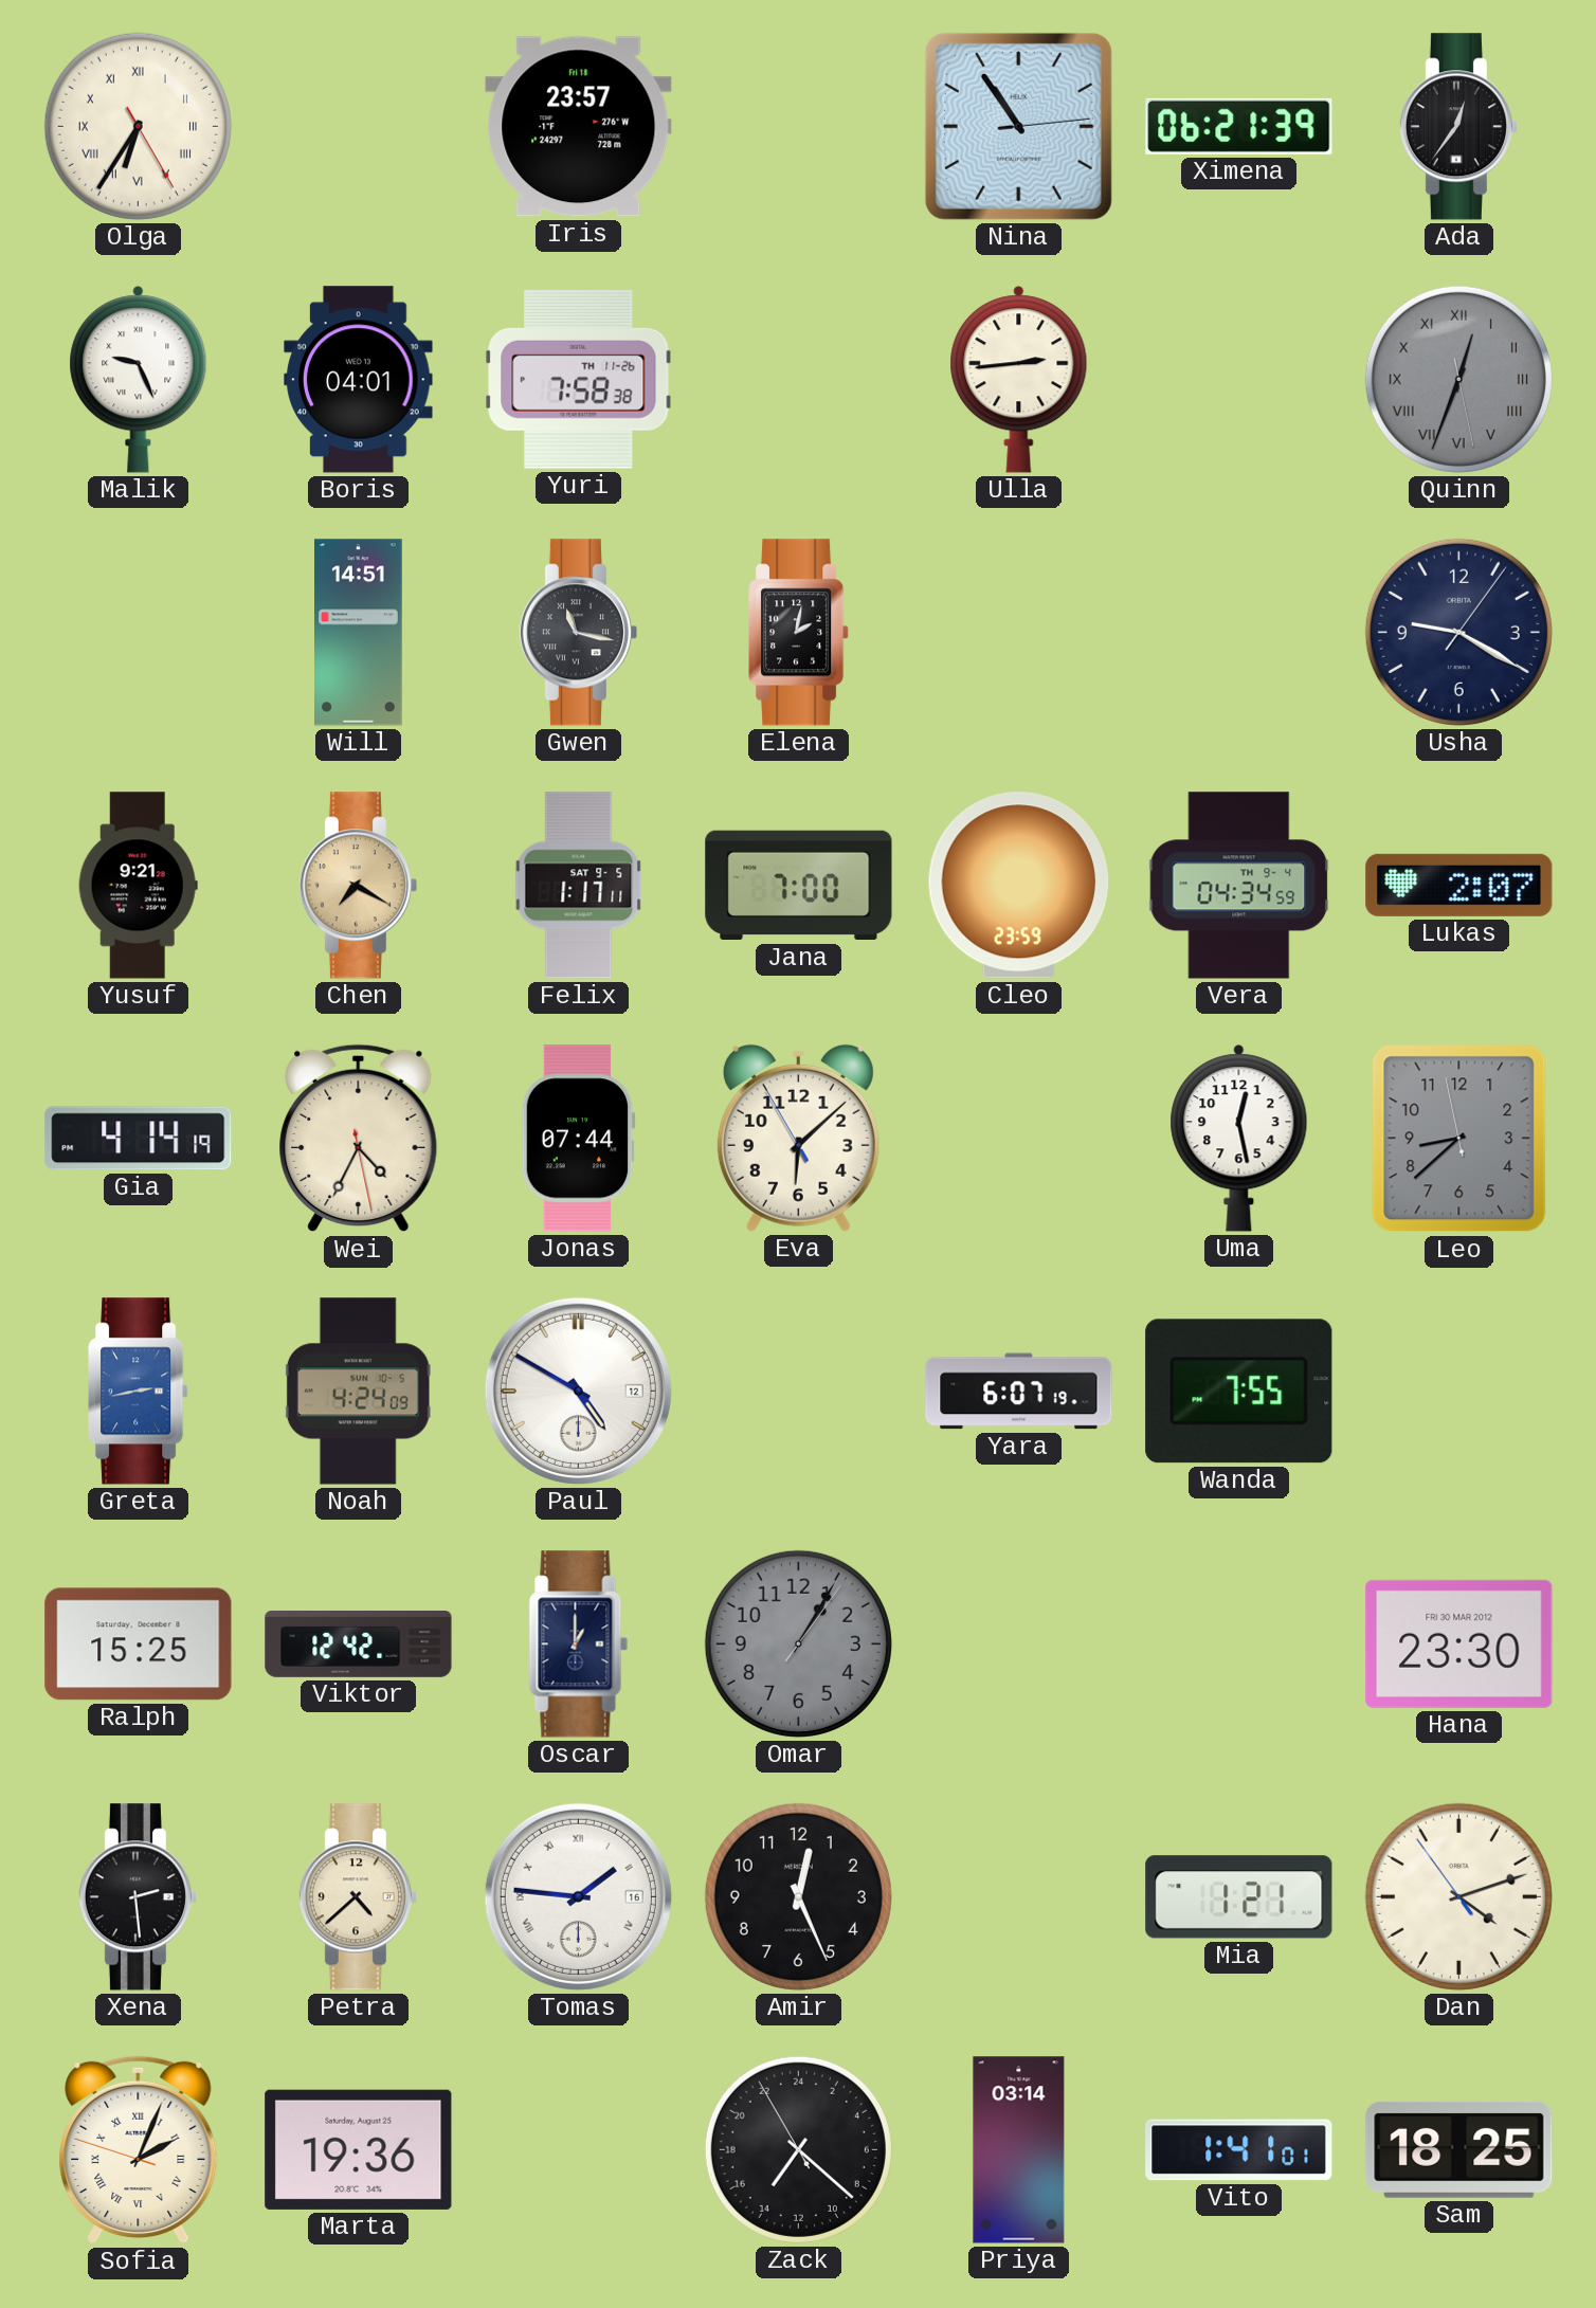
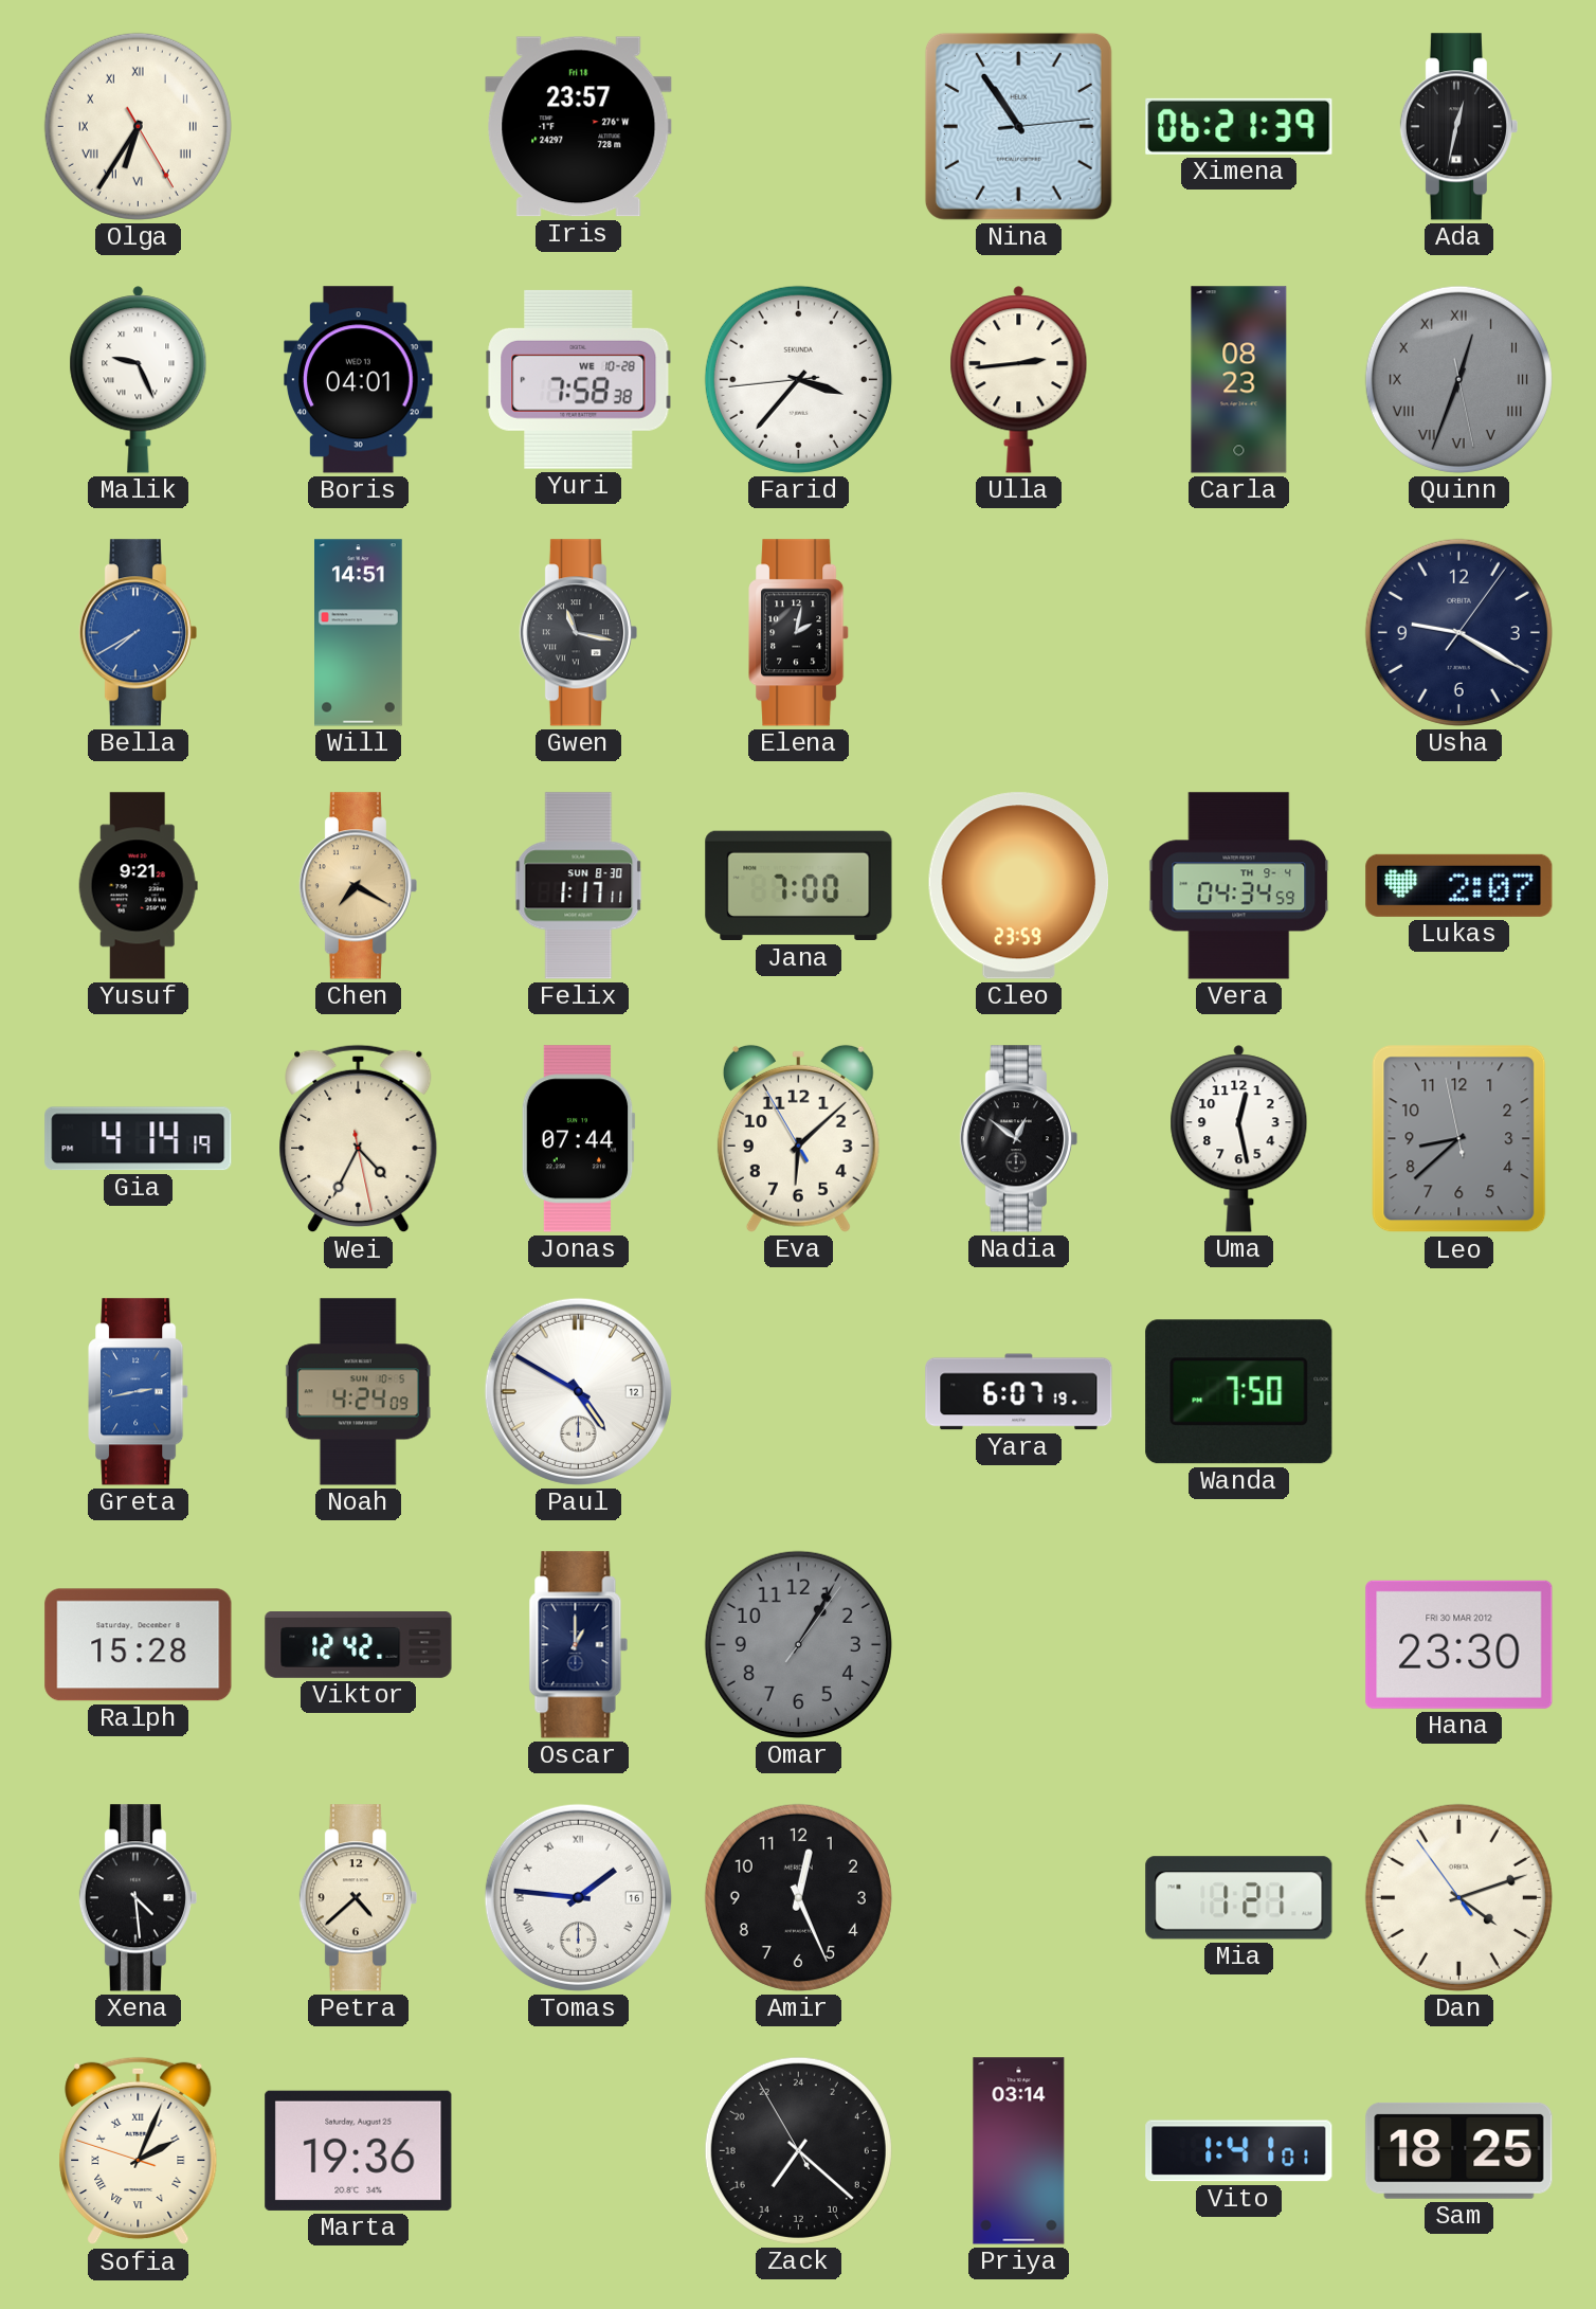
Ada: 12:36 -> 12:32 (1458, 127)
Yuri date: TH 11-26 -> WE 10-28 (579, 379)
Farid: none -> 3:36 (798, 379)
Carla: none -> 08:23 (1239, 380)
Bella: none -> 7:40 (138, 633)
Felix date: SAT 9-5 -> SUN 8-30 (579, 886)
Nadia: none -> 12:51 (1018, 1139)
Wanda: 7:55 -> 7:50 (1239, 1392)
Ralph: 15:25 -> 15:28 (139, 1645)
Xena: 2:29 -> 4:29 (138, 1898)
